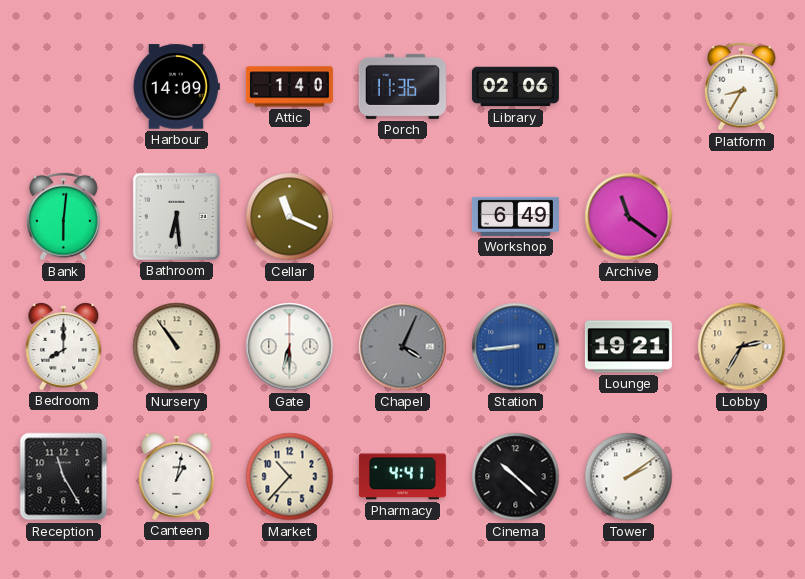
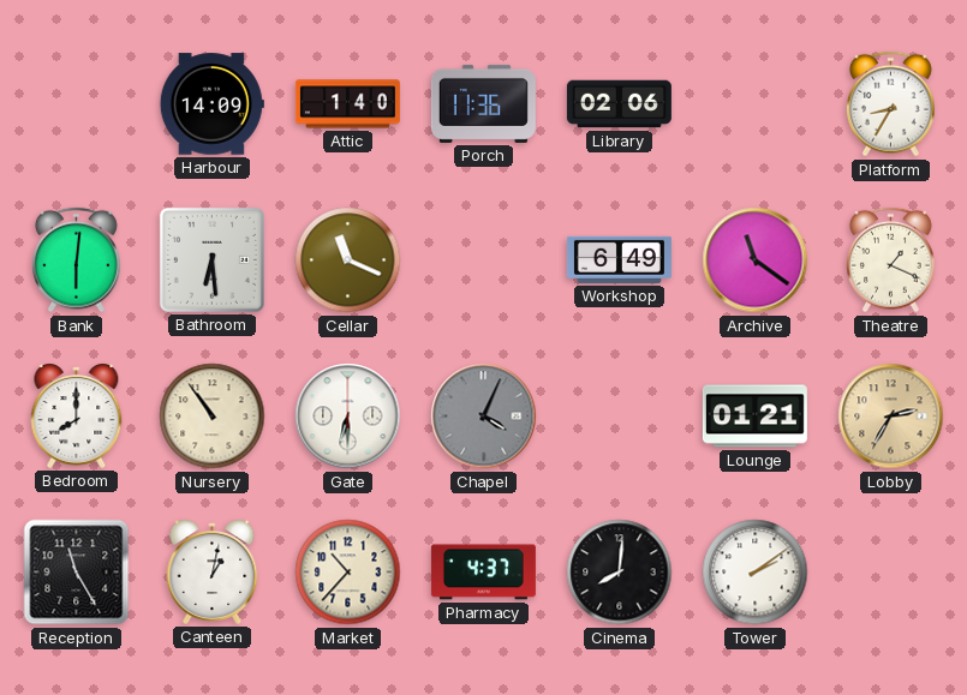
Theatre: none -> 1:19 (891, 260)
Station: 8:44 -> none (516, 347)
Lounge: 19:21 -> 01:21 (754, 417)
Pharmacy: 4:41 -> 4:37 (483, 573)
Cinema: 10:22 -> 8:01 (620, 573)
